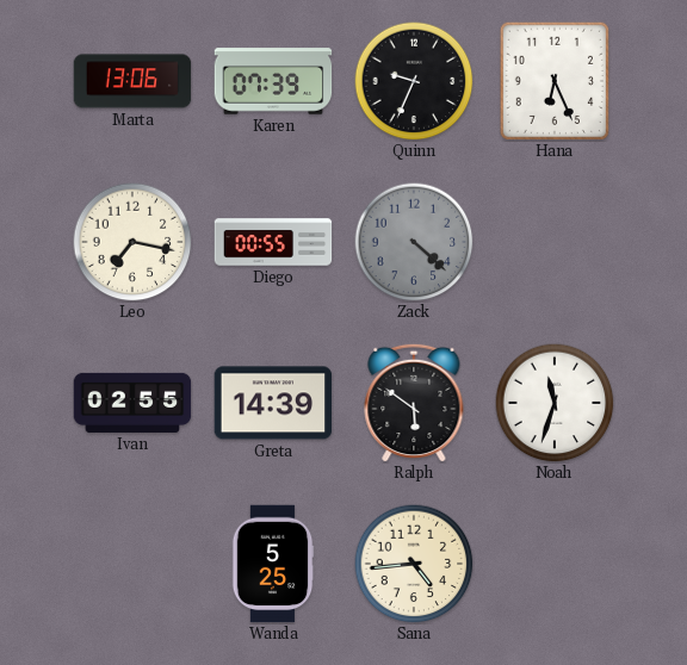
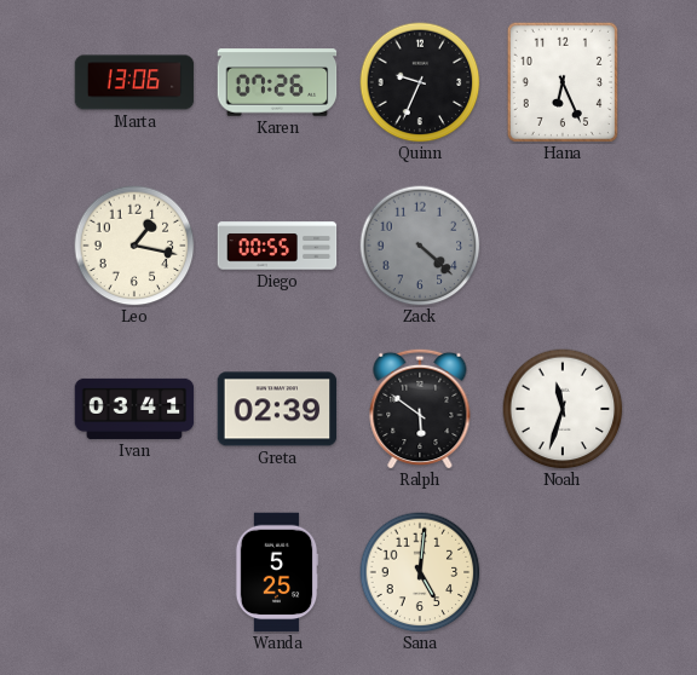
Karen: 07:39 -> 07:26 (277, 82)
Leo: 7:17 -> 1:17 (134, 246)
Ivan: 02:55 -> 03:41 (134, 409)
Greta: 14:39 -> 02:39 (277, 409)
Sana: 4:44 -> 5:01 (420, 572)
